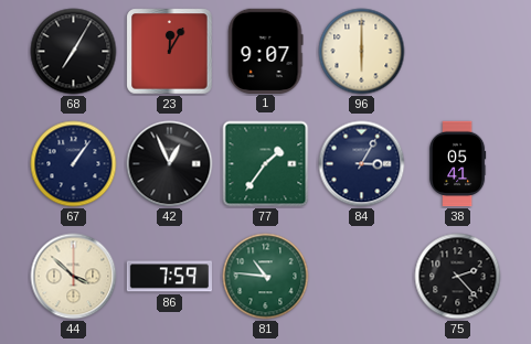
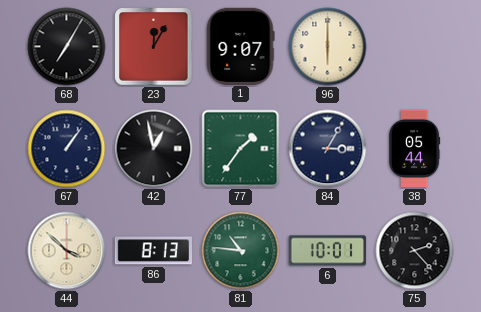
42: 12:56 -> 12:58 (154, 149)
38: 05:41 -> 05:44 (415, 149)
86: 7:59 -> 8:13 (153, 251)
6: none -> 10:01 (328, 251)
